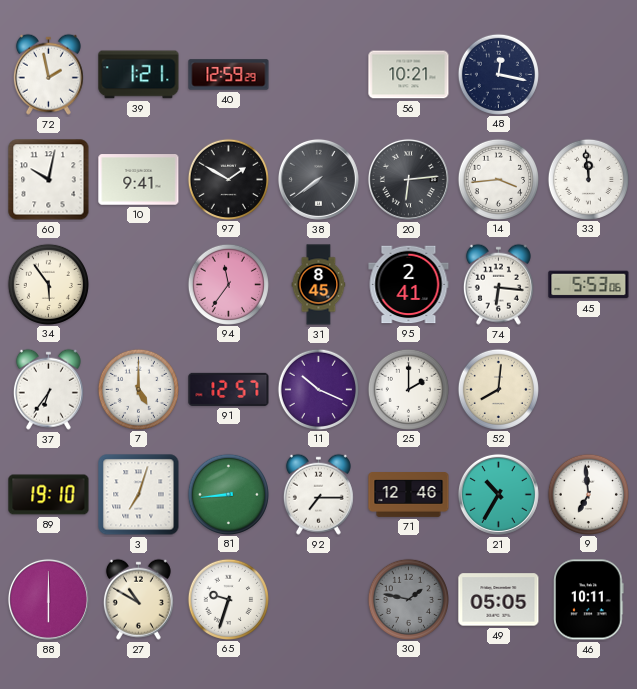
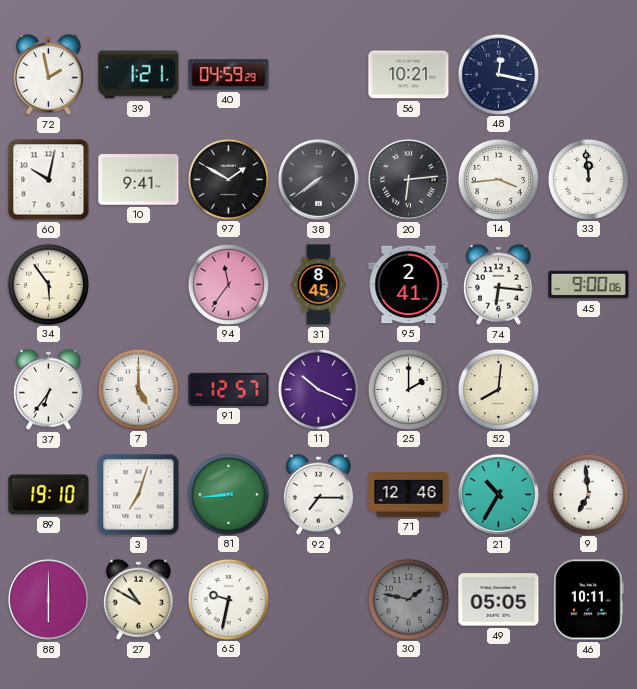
40: 12:59 -> 04:59 (229, 75)
45: 5:53 -> 9:00 (589, 285)
65: 9:33 -> 9:32 (228, 599)
